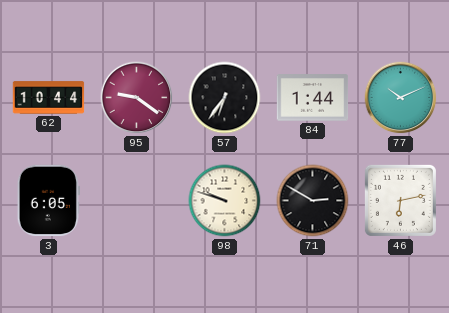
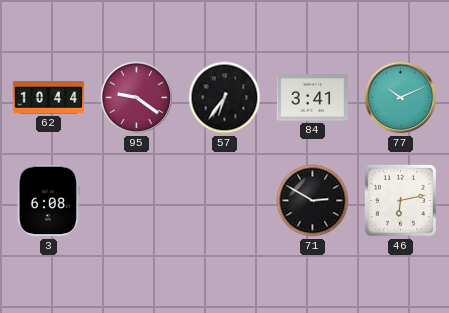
84: 1:44 -> 3:41 (313, 98)
3: 6:05 -> 6:08 (48, 201)
98: 9:48 -> none (225, 201)
